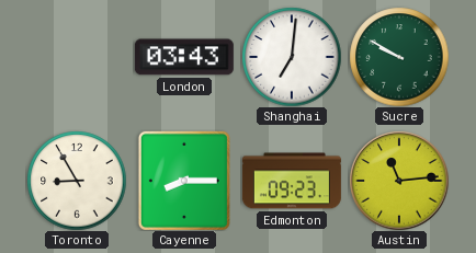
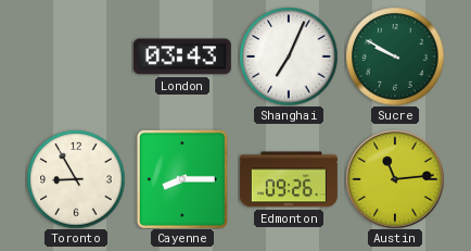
Shanghai: 7:01 -> 7:04 (289, 57)
Edmonton: 09:23 -> 09:26 (289, 179)
